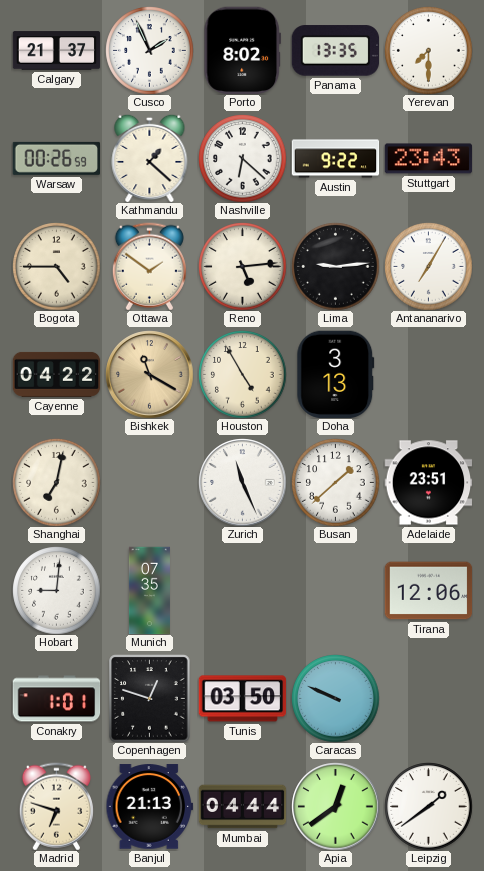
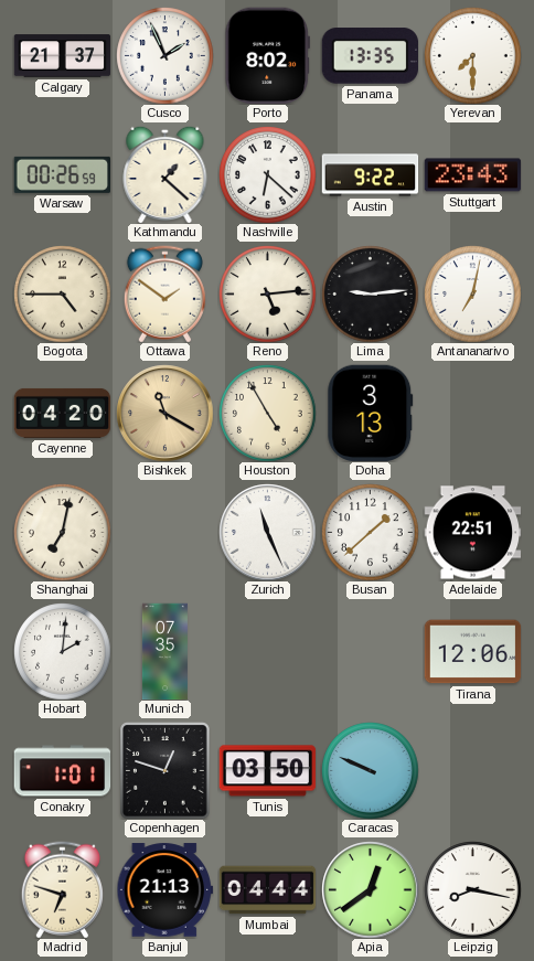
Antananarivo: 7:05 -> 7:02 (472, 293)
Cayenne: 04:22 -> 04:20 (62, 413)
Adelaide: 23:51 -> 22:51 (472, 533)
Hobart: 9:01 -> 2:01 (62, 651)
Leipzig: 1:39 -> 8:17 (472, 889)
